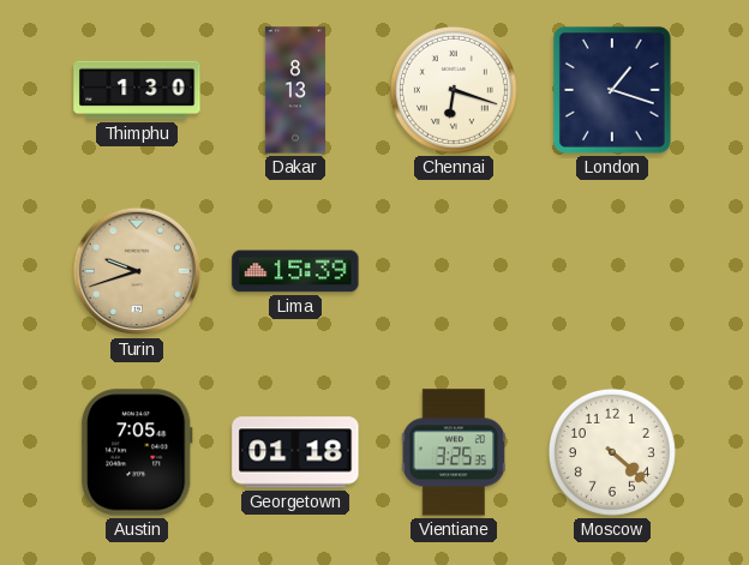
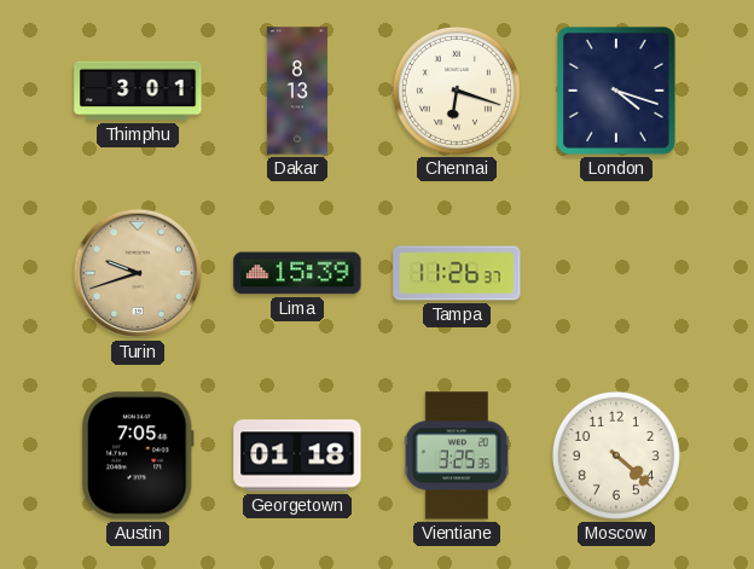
Thimphu: 1:30 -> 3:01 (138, 91)
London: 1:18 -> 4:18 (617, 92)
Tampa: none -> 11:26 (457, 273)
